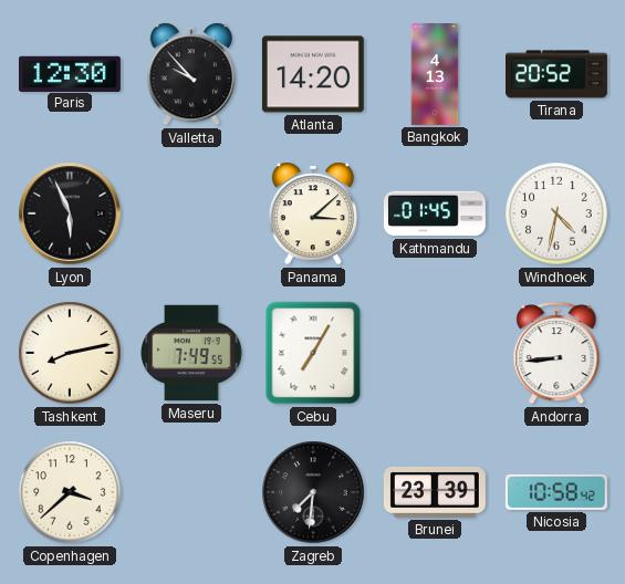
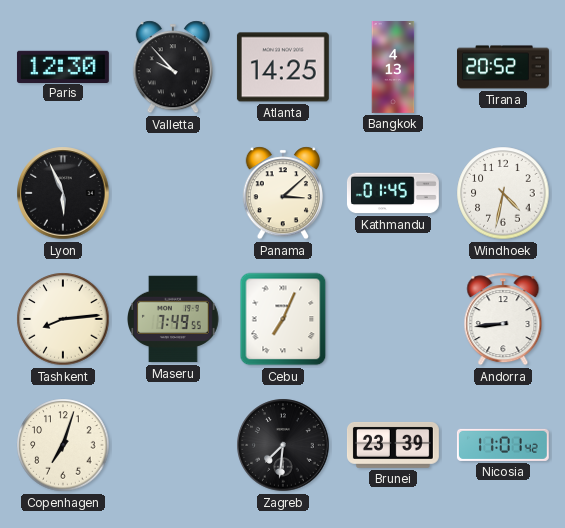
Atlanta: 14:20 -> 14:25 (283, 67)
Tashkent: 8:13 -> 8:14 (63, 319)
Cebu: 7:05 -> 7:04 (283, 319)
Copenhagen: 3:38 -> 7:03 (63, 445)
Nicosia: 10:58 -> 11:01 (503, 445)
